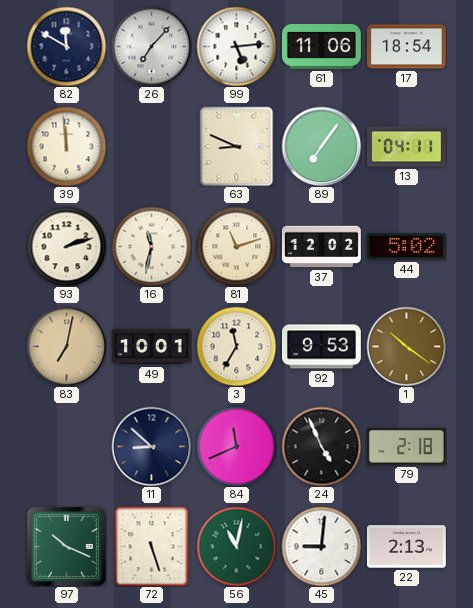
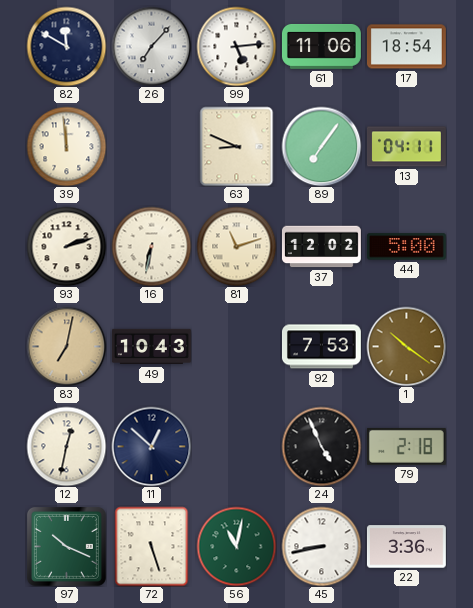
16: 11:32 -> 6:32 (151, 246)
44: 5:02 -> 5:00 (406, 247)
49: 10:01 -> 10:43 (152, 347)
3: 11:35 -> none (236, 346)
92: 9:53 -> 7:53 (321, 347)
12: none -> 12:32 (66, 446)
11: 8:52 -> 12:52 (151, 446)
84: 11:41 -> none (236, 446)
45: 9:01 -> 8:43 (321, 546)
22: 2:13 -> 3:36 (406, 547)
